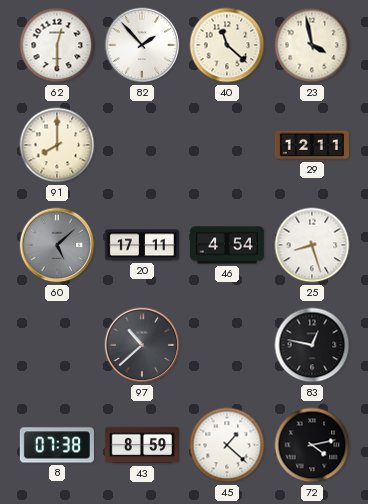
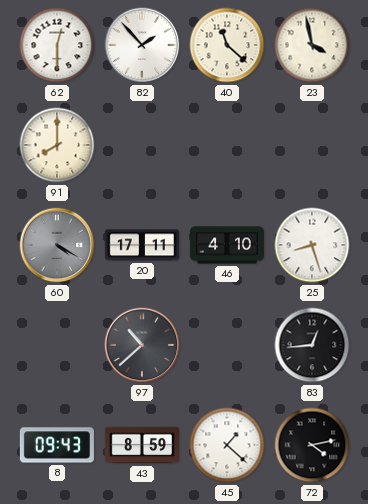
29: 12:11 -> none (312, 145)
60: 5:08 -> 4:20 (57, 245)
46: 4:54 -> 4:10 (227, 245)
83: 12:47 -> 12:44 (312, 345)
8: 07:38 -> 09:43 (57, 445)
